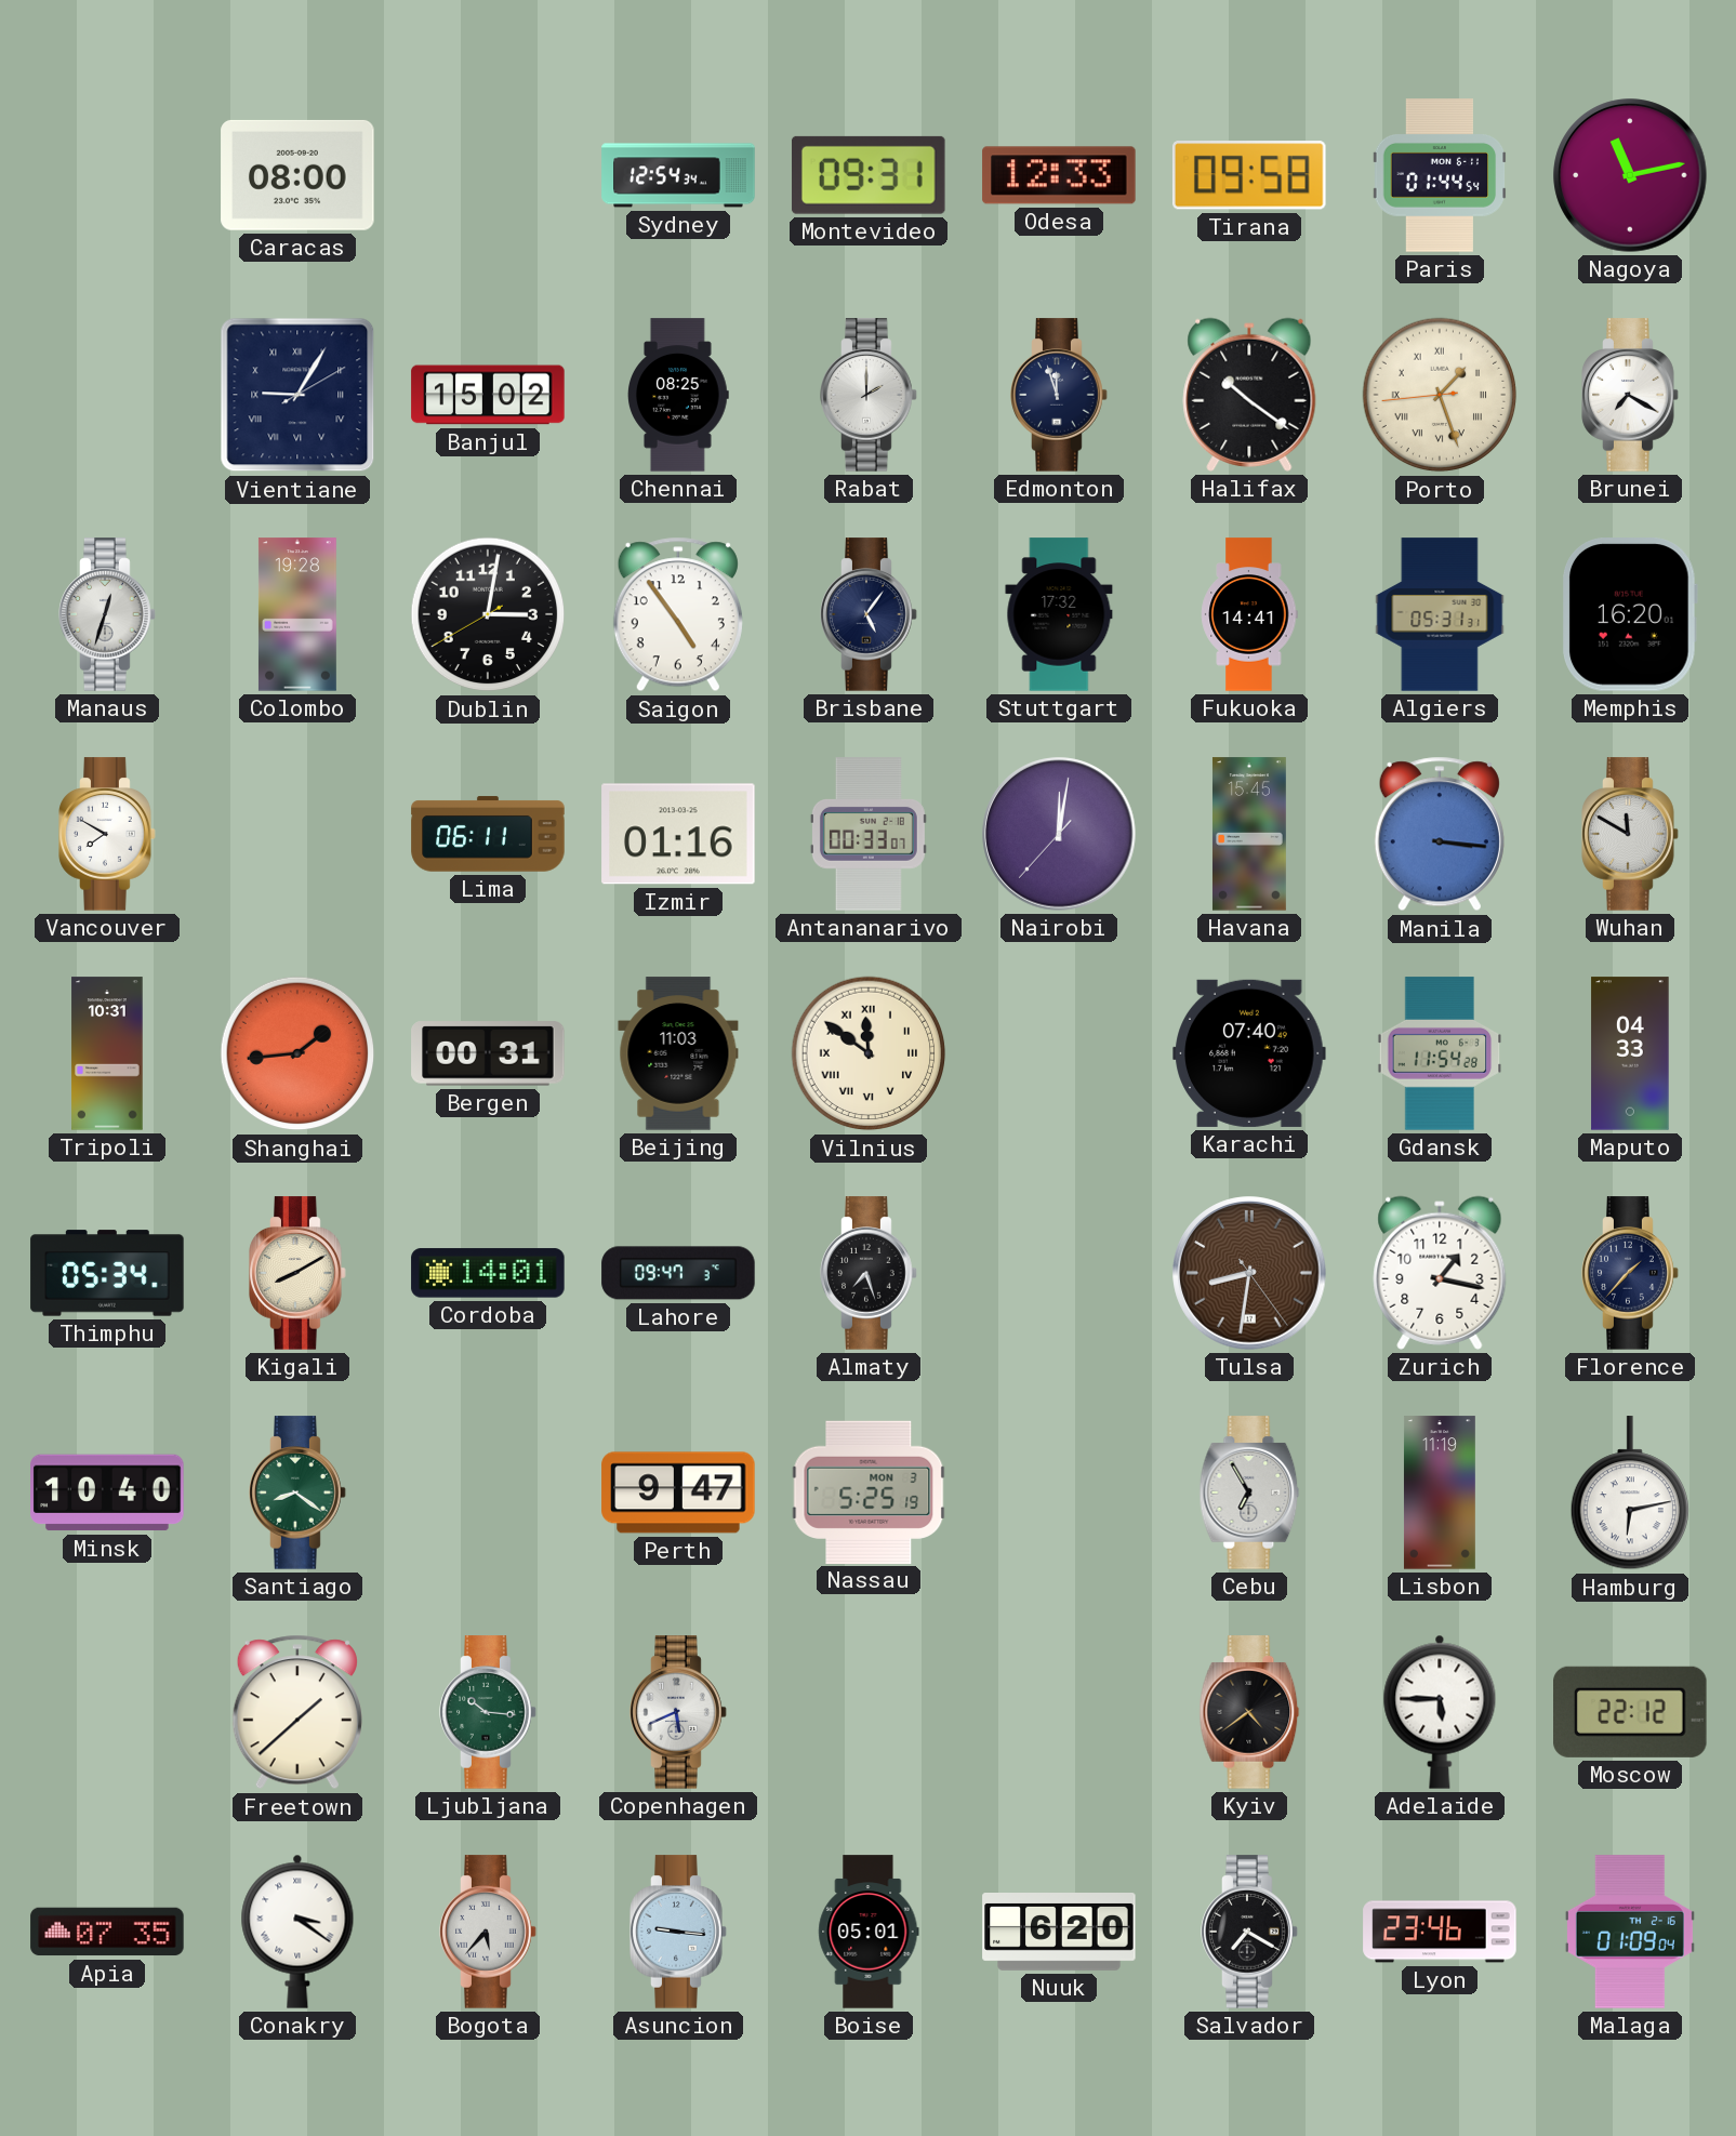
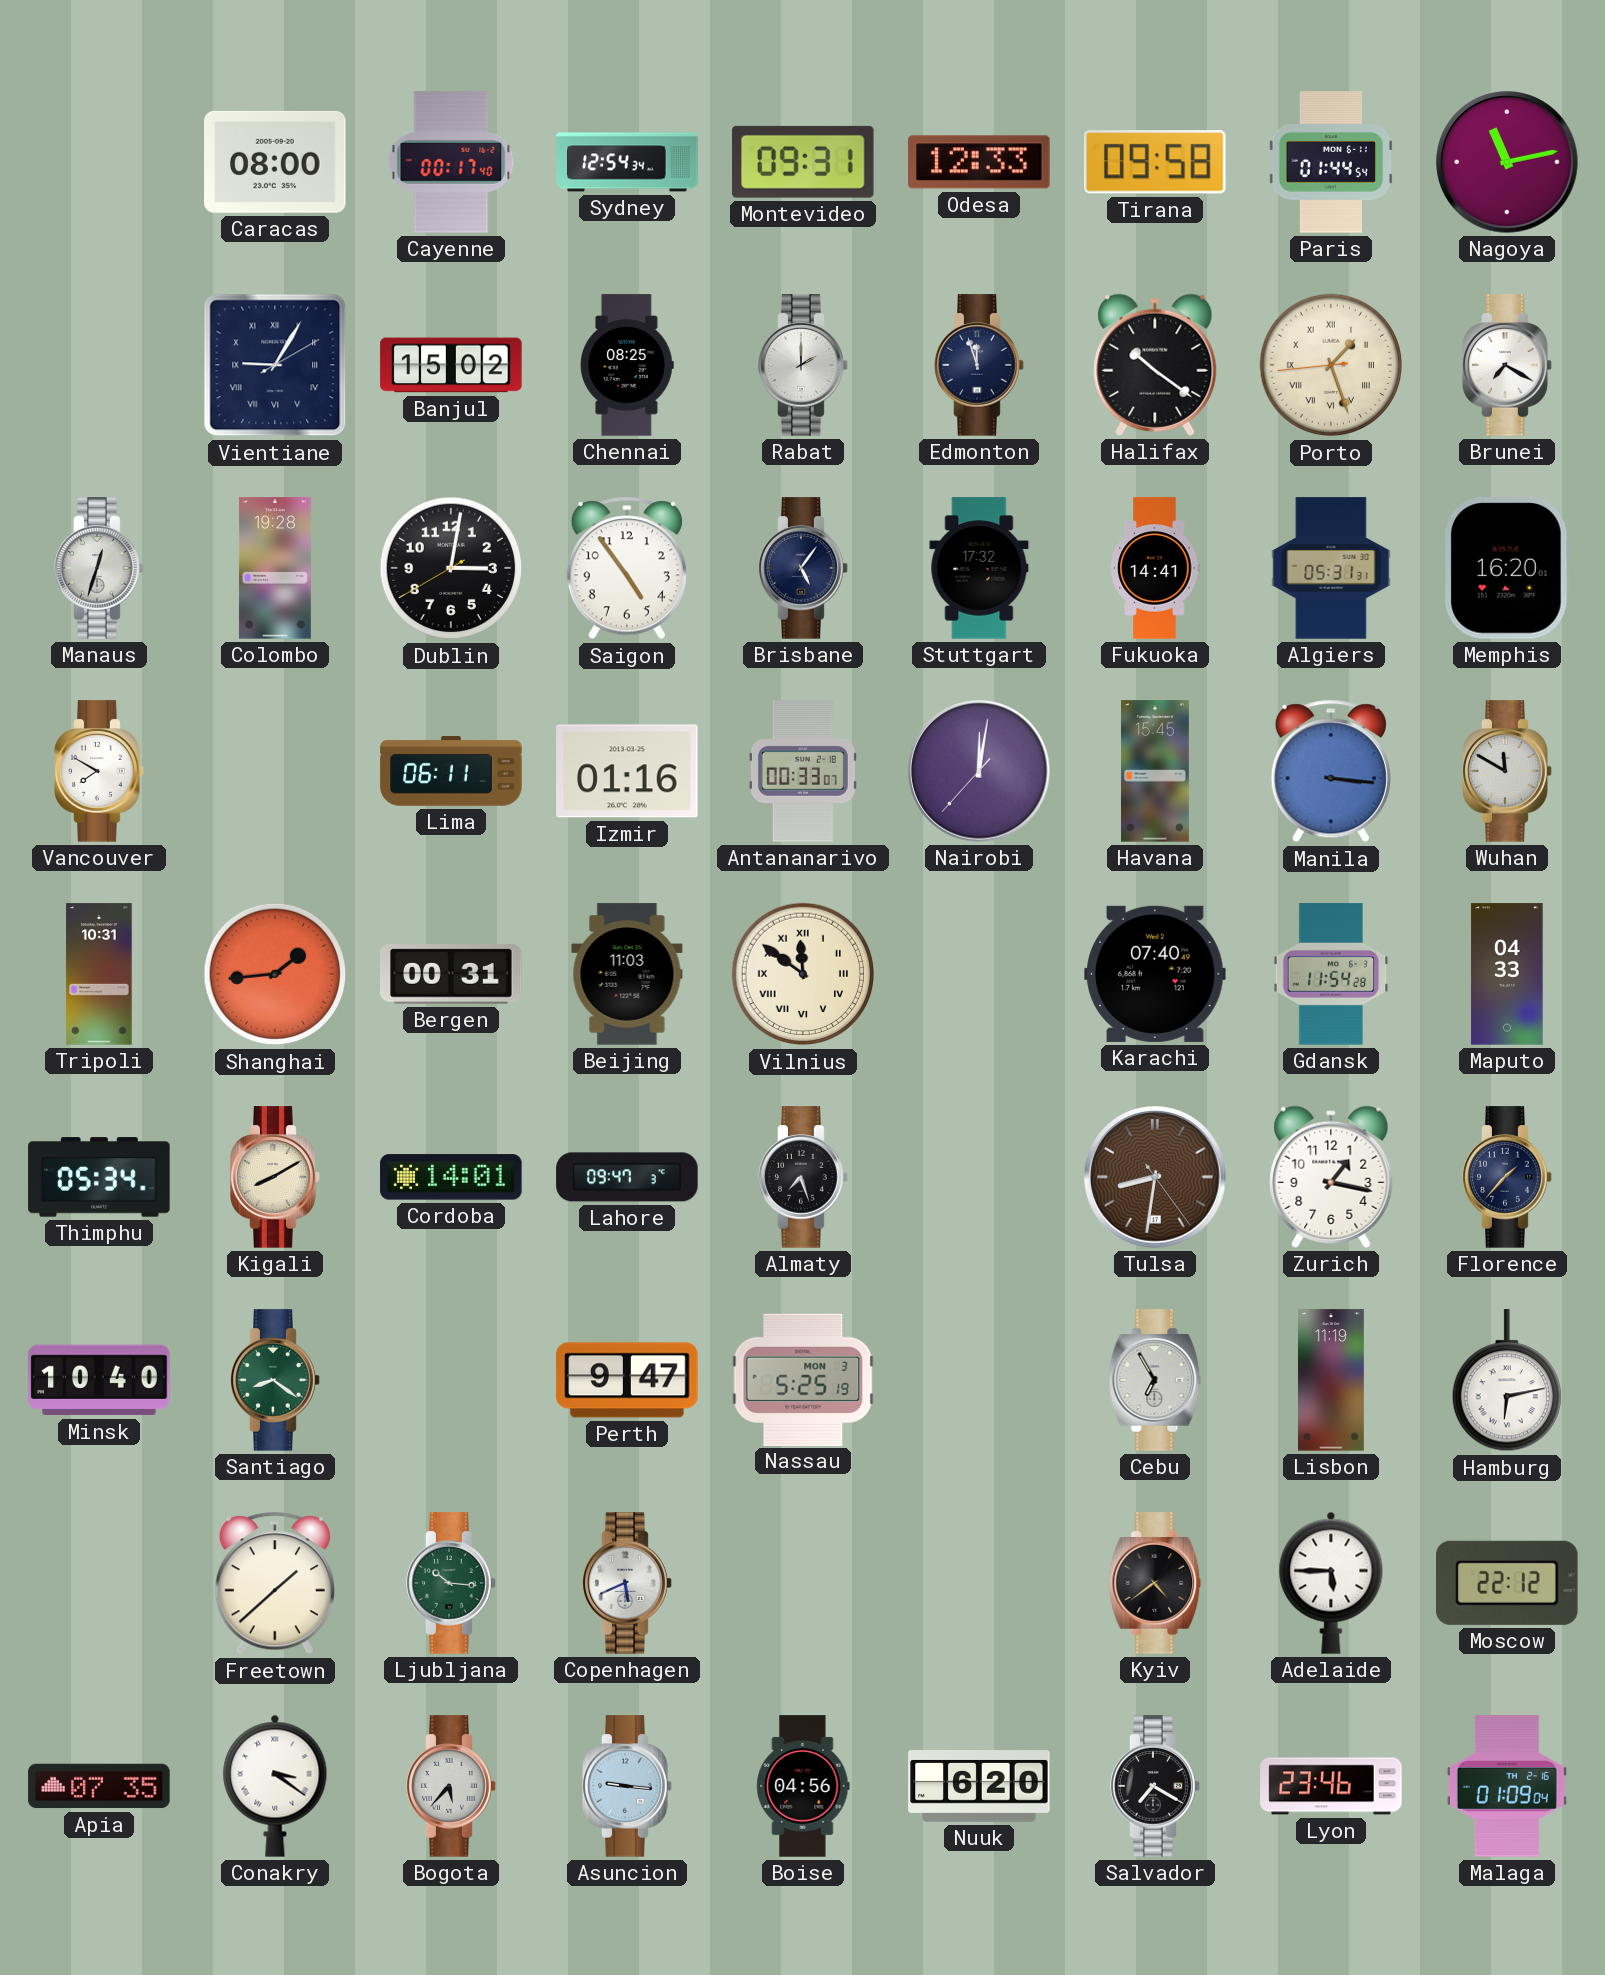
Cayenne: none -> 00:17 (451, 162)
Boise: 05:01 -> 04:56 (803, 1786)
